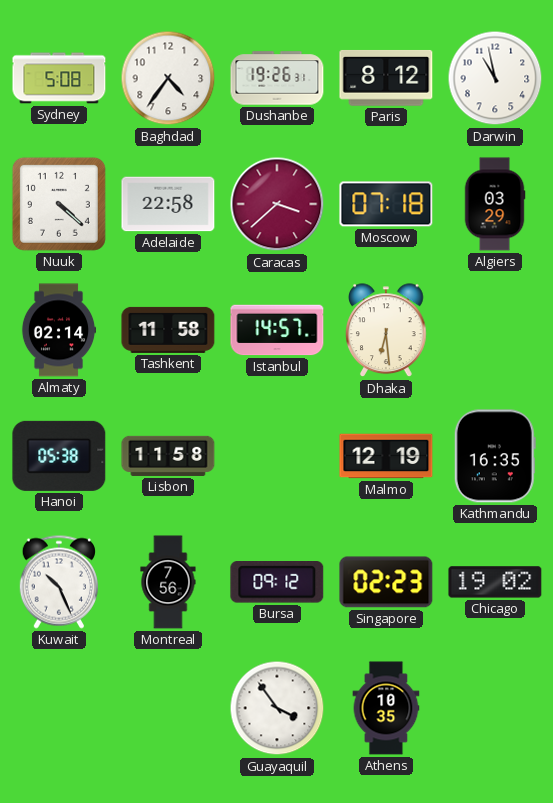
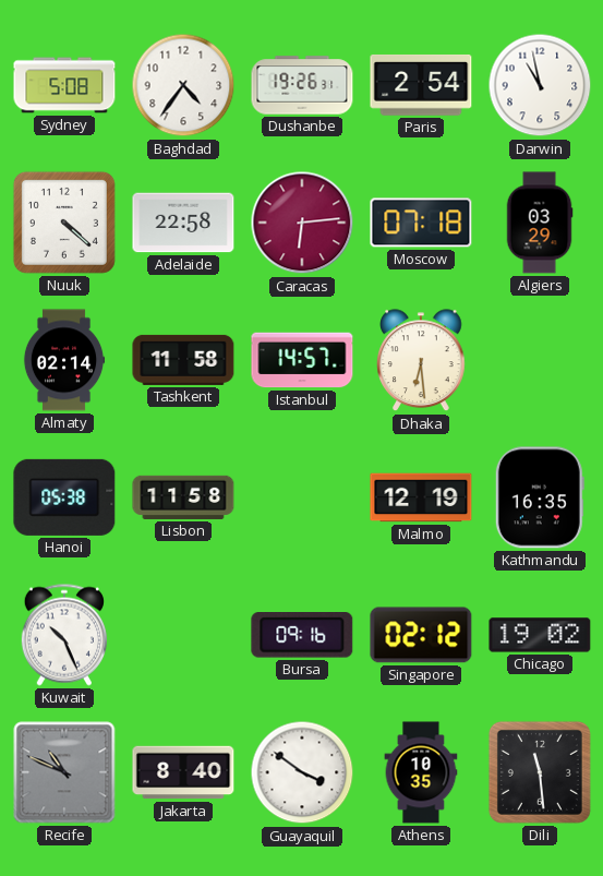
Paris: 8:12 -> 2:54 (421, 85)
Caracas: 3:38 -> 6:14 (302, 223)
Montreal: 7:56 -> none (168, 582)
Bursa: 09:12 -> 09:16 (302, 635)
Singapore: 02:23 -> 02:12 (421, 635)
Recife: none -> 10:49 (64, 772)
Jakarta: none -> 8:40 (183, 772)
Guayaquil: 3:54 -> 3:51 (302, 772)
Dili: none -> 11:29 (540, 772)
